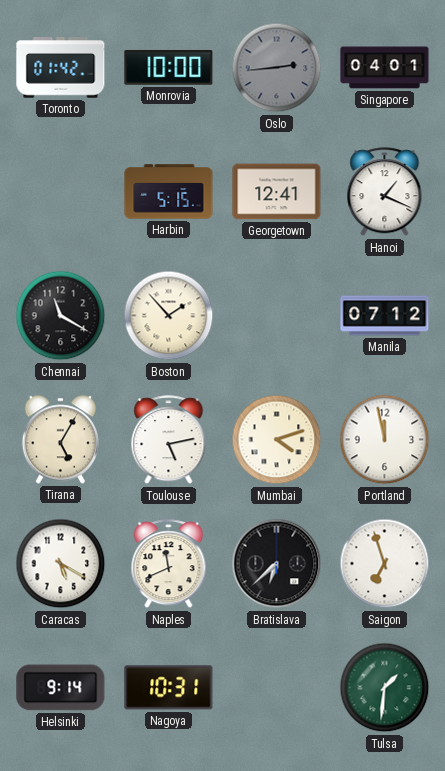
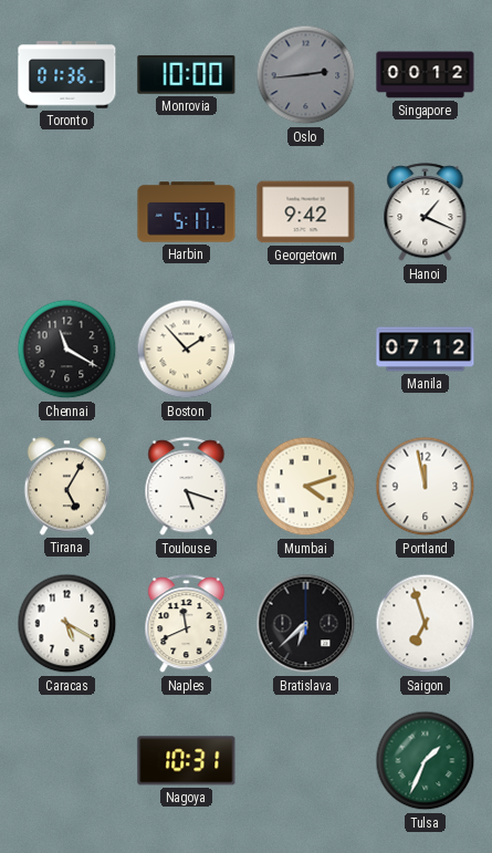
Toronto: 01:42 -> 01:36 (67, 75)
Singapore: 04:01 -> 00:12 (426, 75)
Harbin: 5:15 -> 5:11 (187, 212)
Georgetown: 12:41 -> 9:42 (306, 212)
Toulouse: 5:13 -> 5:18 (187, 487)
Helsinki: 9:14 -> none (61, 688)
Tulsa: 1:31 -> 1:34 (426, 761)
